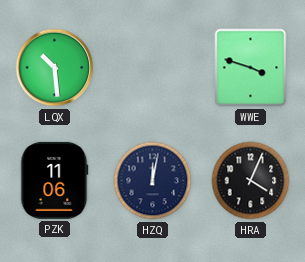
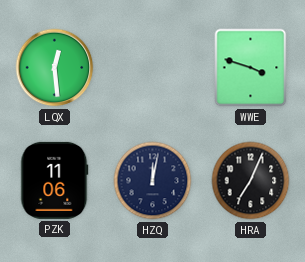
LQX: 10:29 -> 12:29 (55, 68)
HRA: 4:04 -> 7:04 (251, 181)
